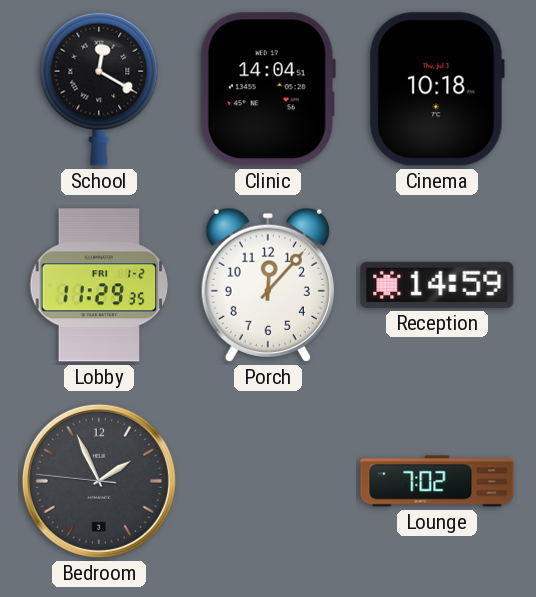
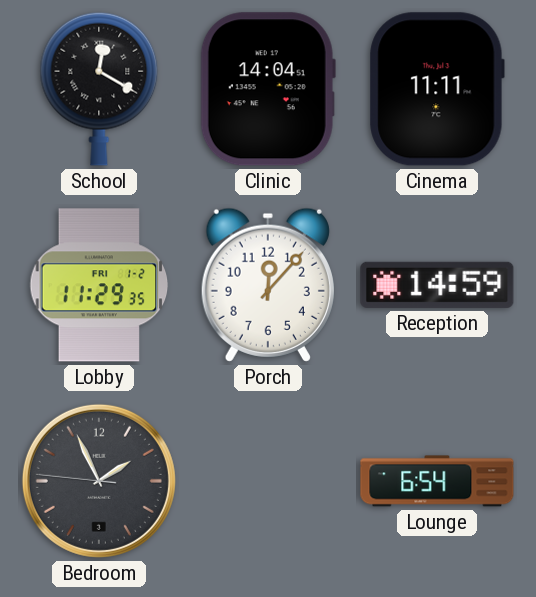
Cinema: 10:18 -> 11:11 (437, 89)
Lounge: 7:02 -> 6:54 (437, 481)
